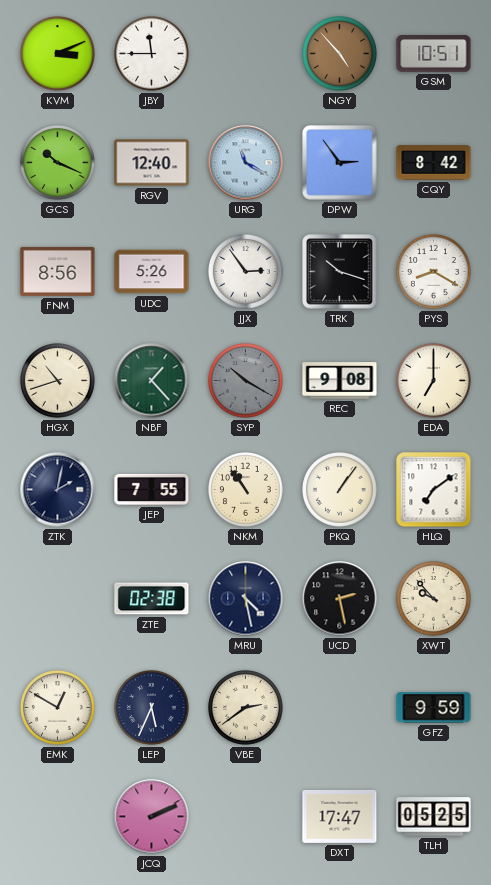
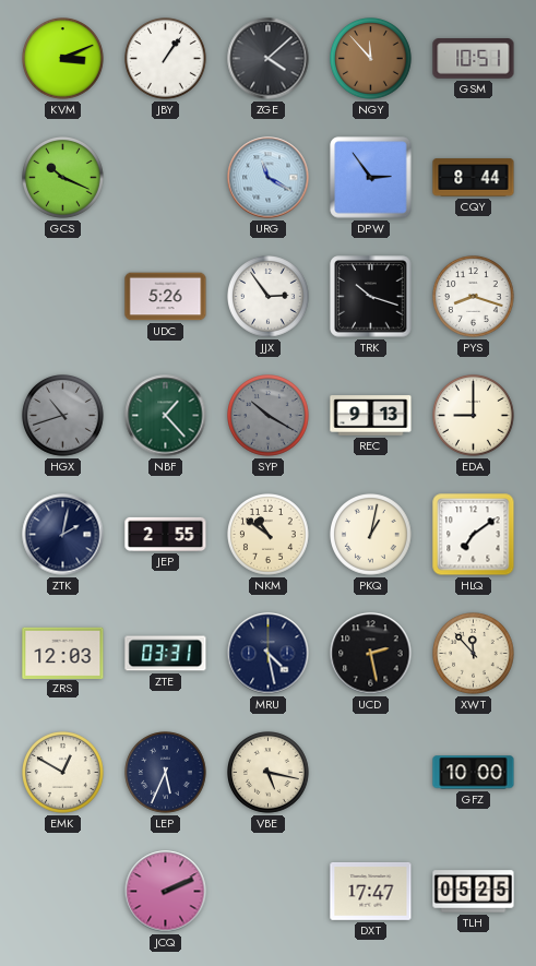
JBY: 11:45 -> 1:06 (166, 59)
ZGE: none -> 4:08 (269, 59)
NGY: 4:53 -> 11:53 (371, 59)
RGV: 12:40 -> none (152, 163)
CQY: 8:42 -> 8:44 (474, 178)
FNM: 8:56 -> none (58, 271)
PYS: 8:20 -> 8:18 (474, 297)
HGX dial: cream -> grey (63, 416)
REC: 9:08 -> 9:13 (371, 416)
EDA: 7:00 -> 9:00 (474, 416)
JEP: 7:55 -> 2:55 (166, 534)
NKM: 10:54 -> 10:51 (269, 535)
PKQ: 1:06 -> 1:02 (371, 535)
ZRS: none -> 12:03 (63, 653)
ZTE: 02:38 -> 03:31 (166, 654)
XWT: 9:53 -> 11:53 (474, 654)
VBE: 2:39 -> 5:17 (269, 773)
GFZ: 9:59 -> 10:00 (474, 773)
